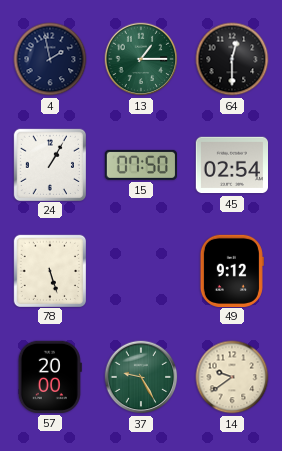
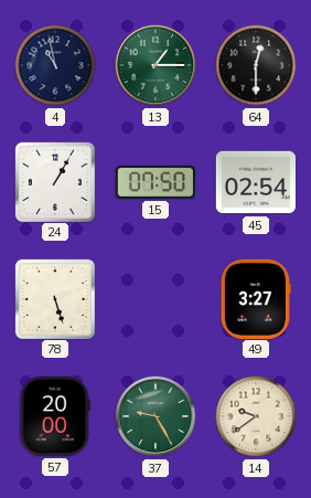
4: 1:58 -> 10:58 (55, 65)
49: 9:12 -> 3:27 (256, 298)
